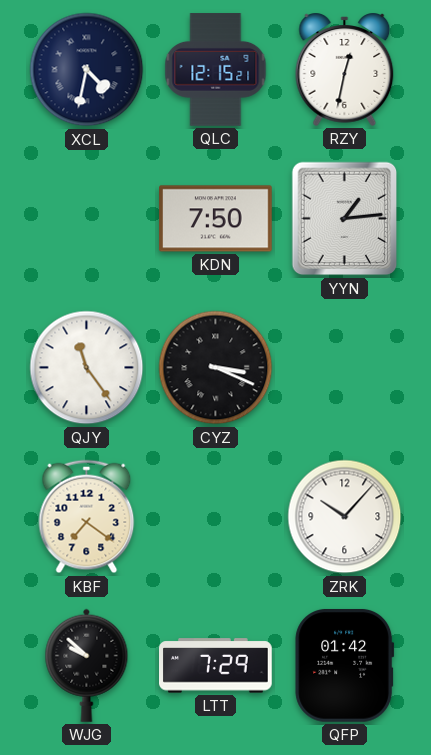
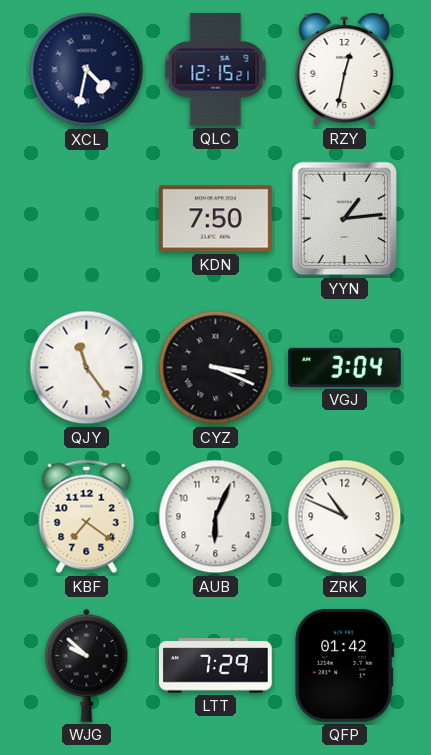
VGJ: none -> 3:04 (345, 367)
AUB: none -> 6:04 (216, 517)
ZRK: 10:07 -> 10:49 (345, 517)
